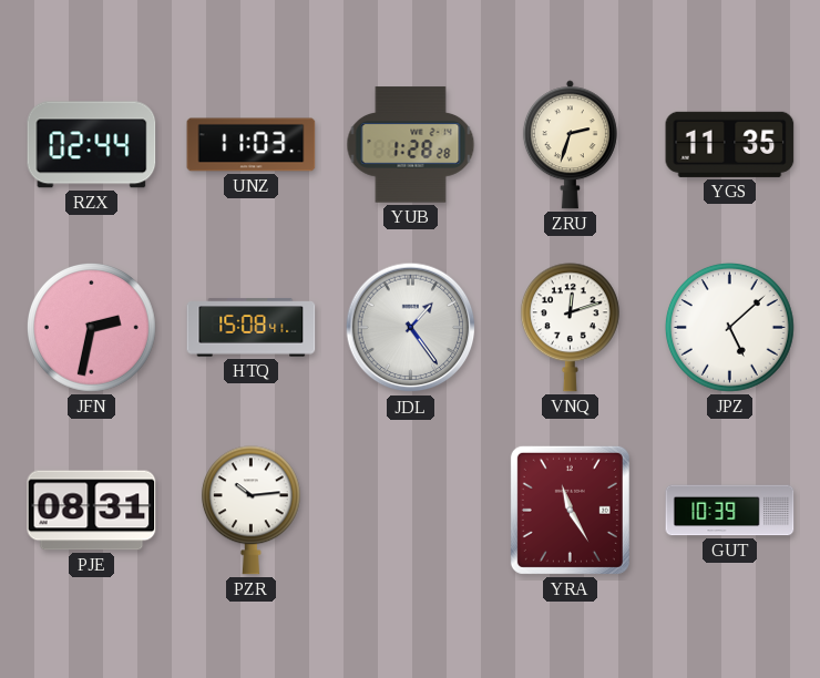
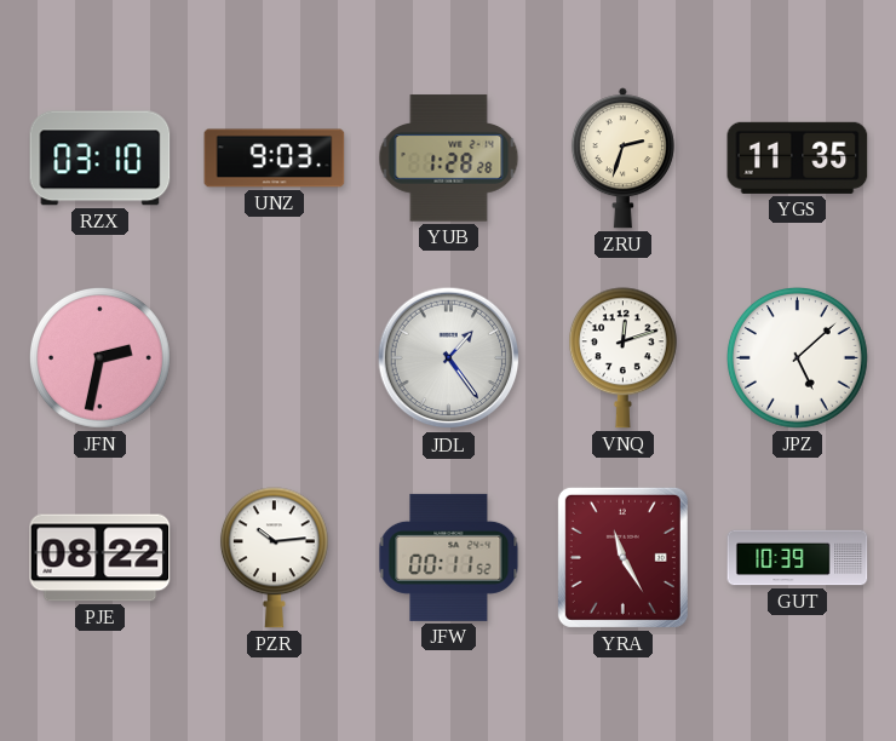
RZX: 02:44 -> 03:10 (100, 159)
UNZ: 11:03 -> 9:03 (275, 159)
HTQ: 15:08 -> none (252, 328)
PJE: 08:31 -> 08:22 (100, 558)
JFW: none -> 00:11 (449, 557)
